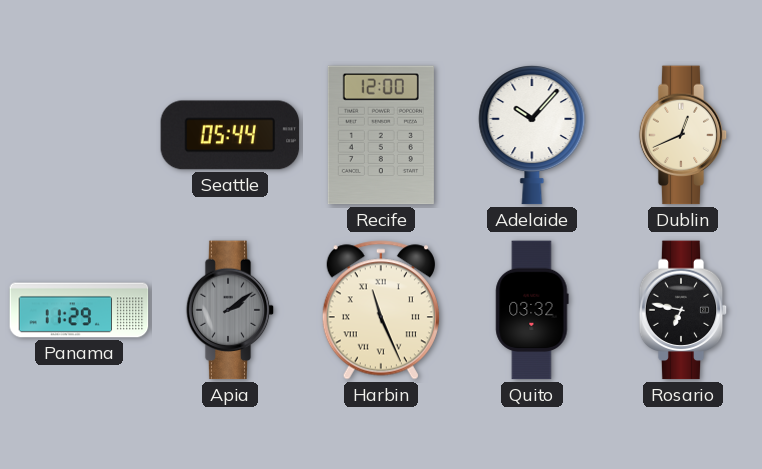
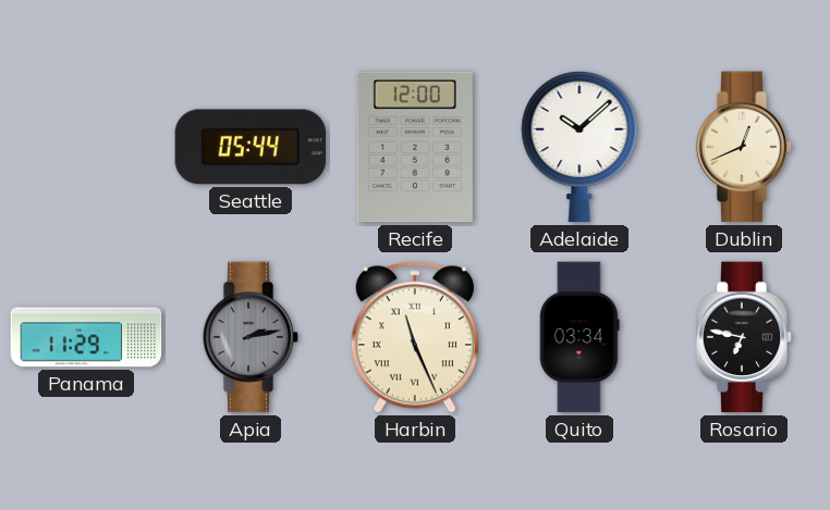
Adelaide: 10:07 -> 10:08 (579, 147)
Apia: 2:09 -> 2:13 (251, 337)
Quito: 03:32 -> 03:34 (579, 337)
